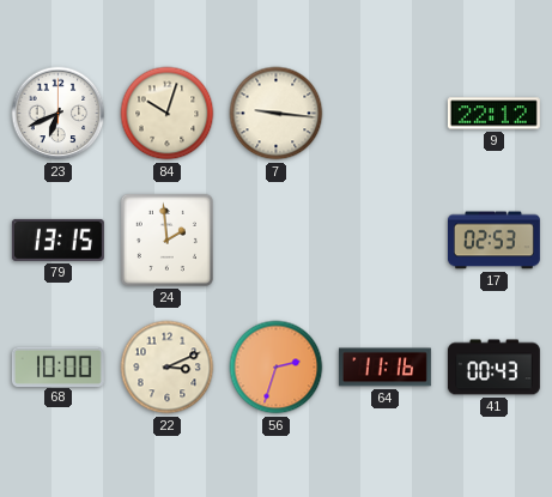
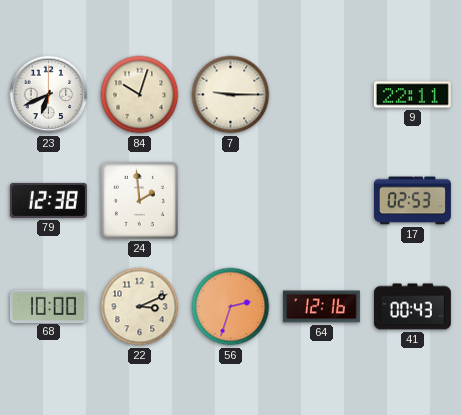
7: 9:16 -> 9:15 (231, 95)
9: 22:12 -> 22:11 (412, 95)
79: 13:15 -> 12:38 (48, 200)
64: 11:16 -> 12:16 (321, 307)
